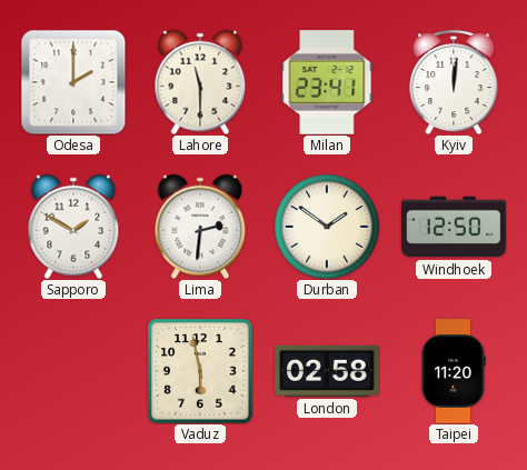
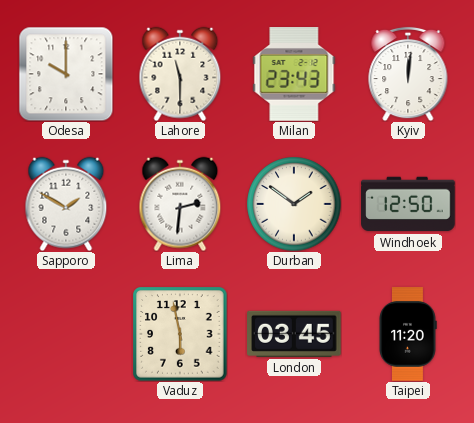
Odesa: 2:00 -> 10:00 (66, 74)
Milan: 23:41 -> 23:43 (294, 74)
London: 02:58 -> 03:45 (294, 334)
